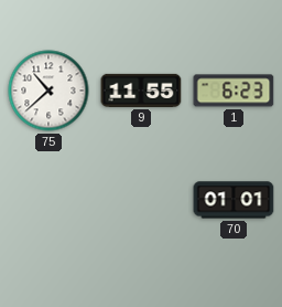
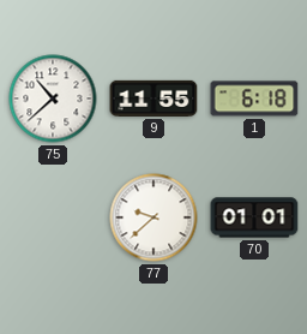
1: 6:23 -> 6:18 (254, 99)
77: none -> 9:38 (153, 217)
